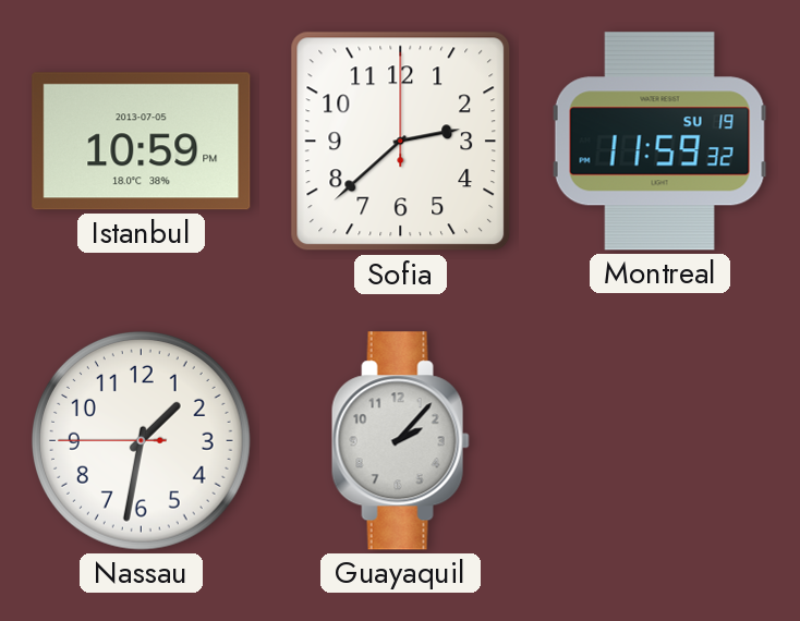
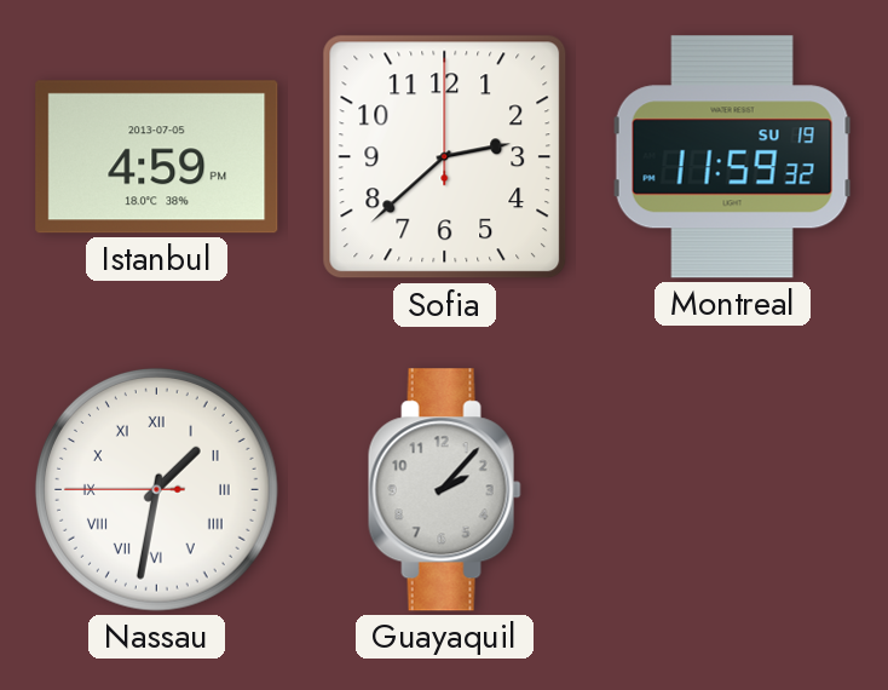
Istanbul: 10:59 -> 4:59 (157, 157)
Nassau numerals: Arabic -> Roman (156, 489)
